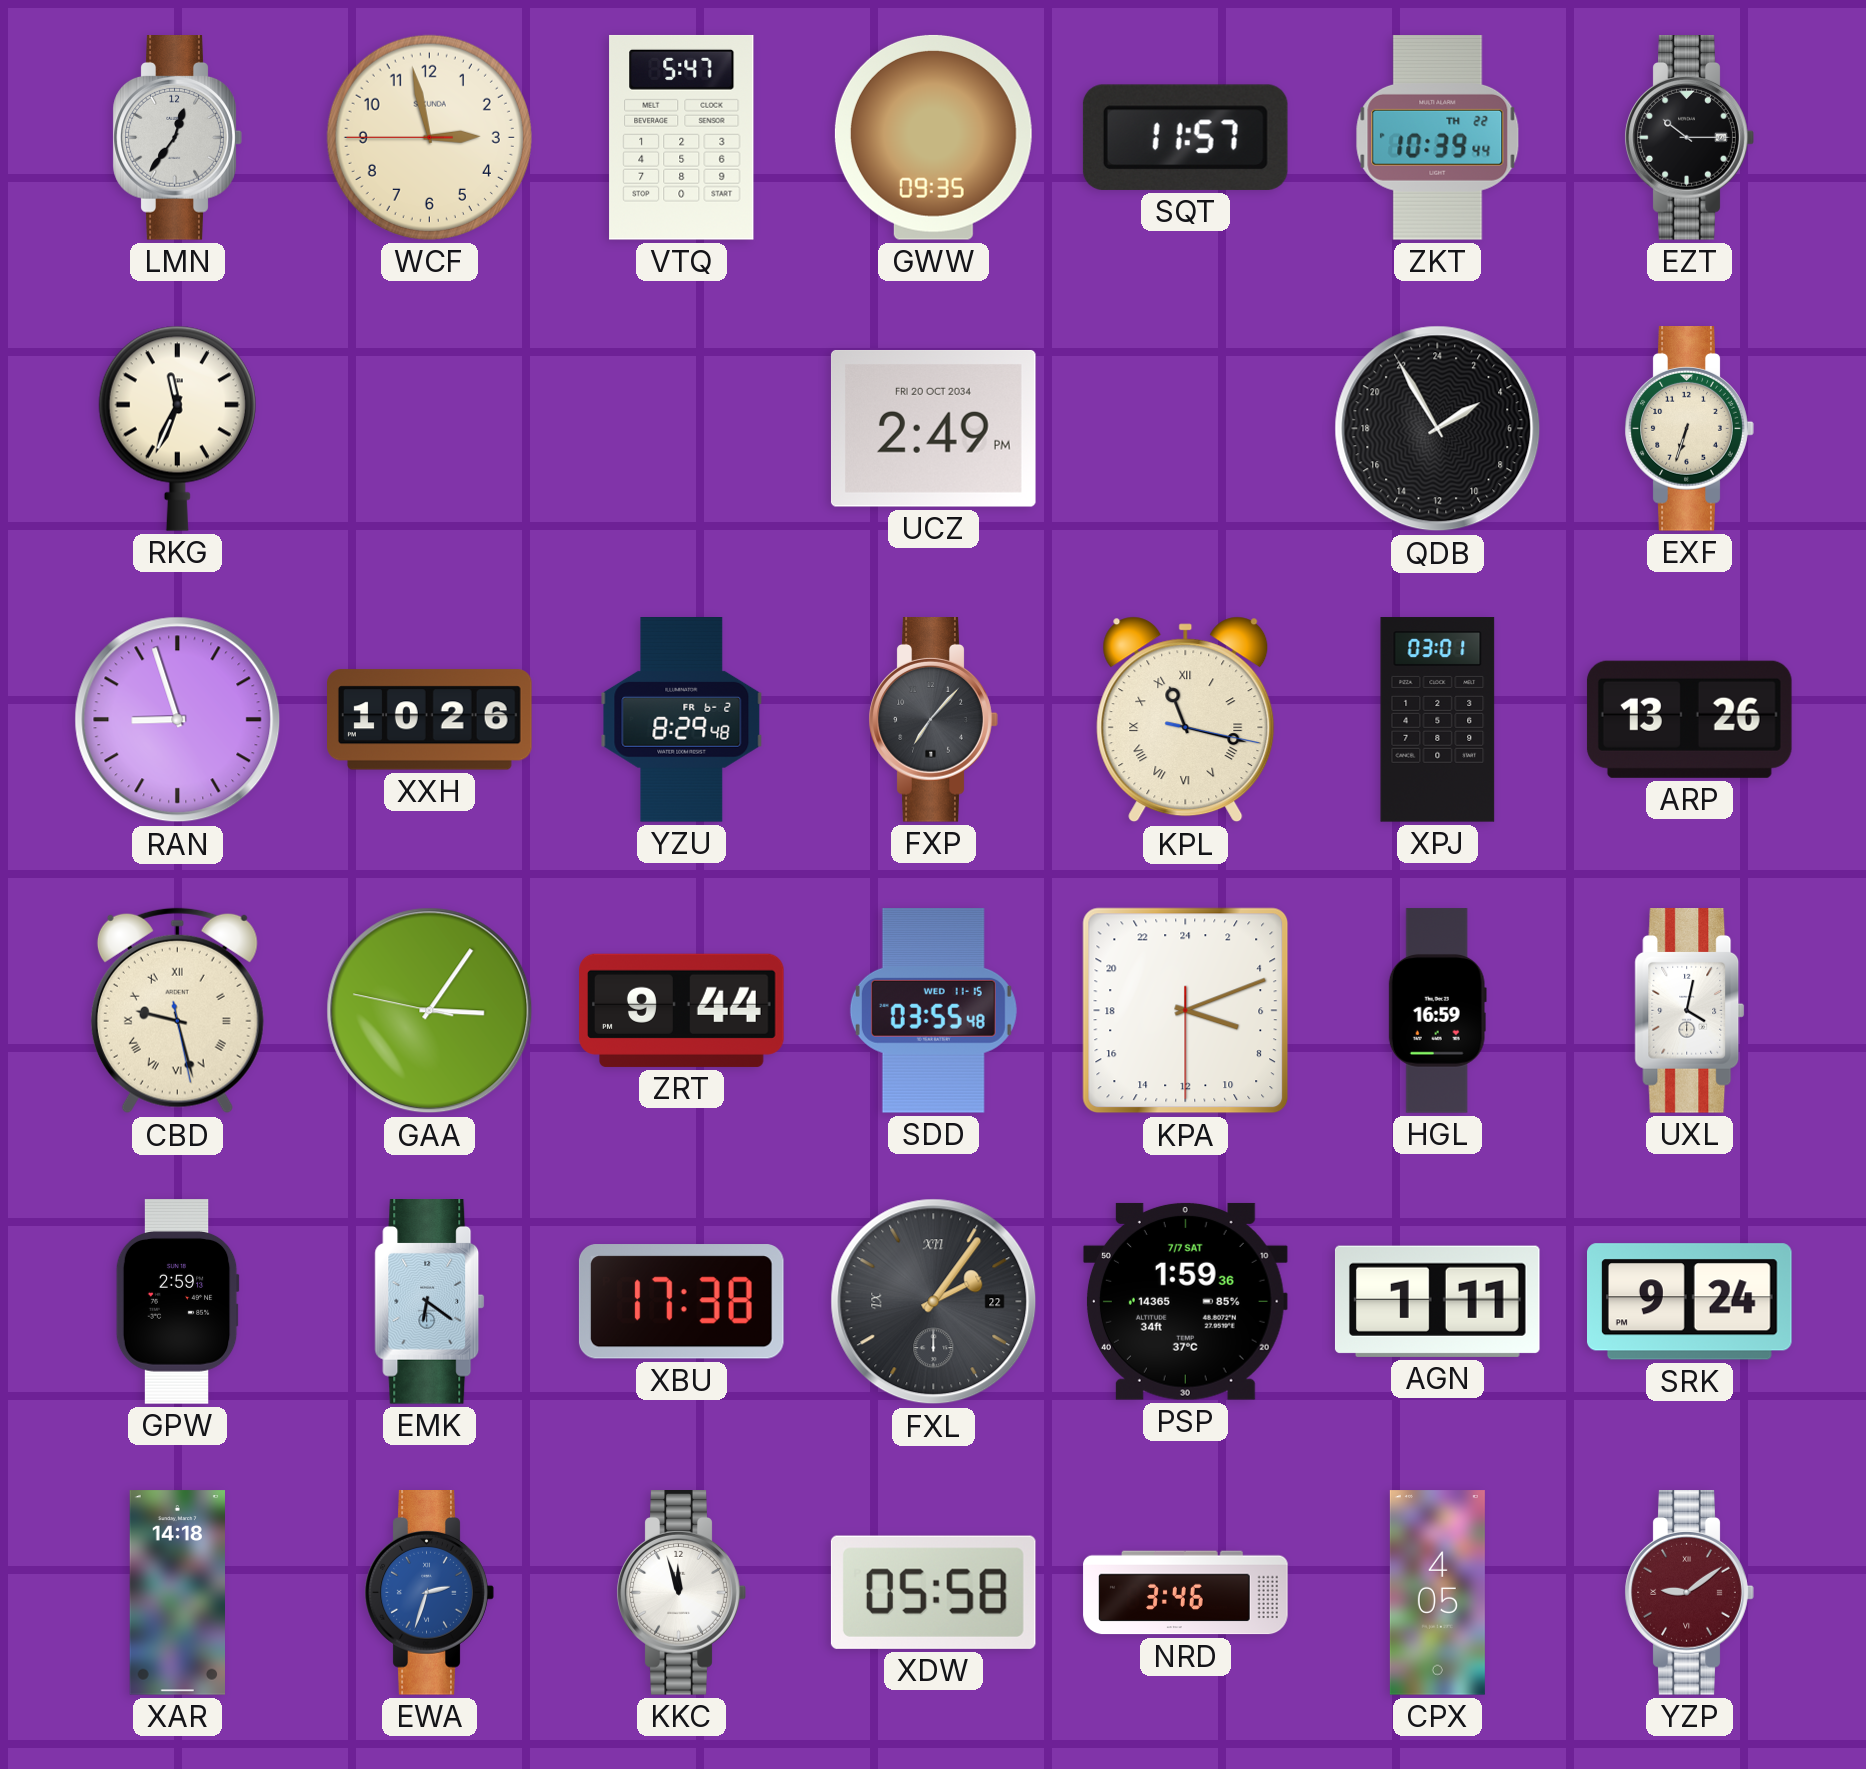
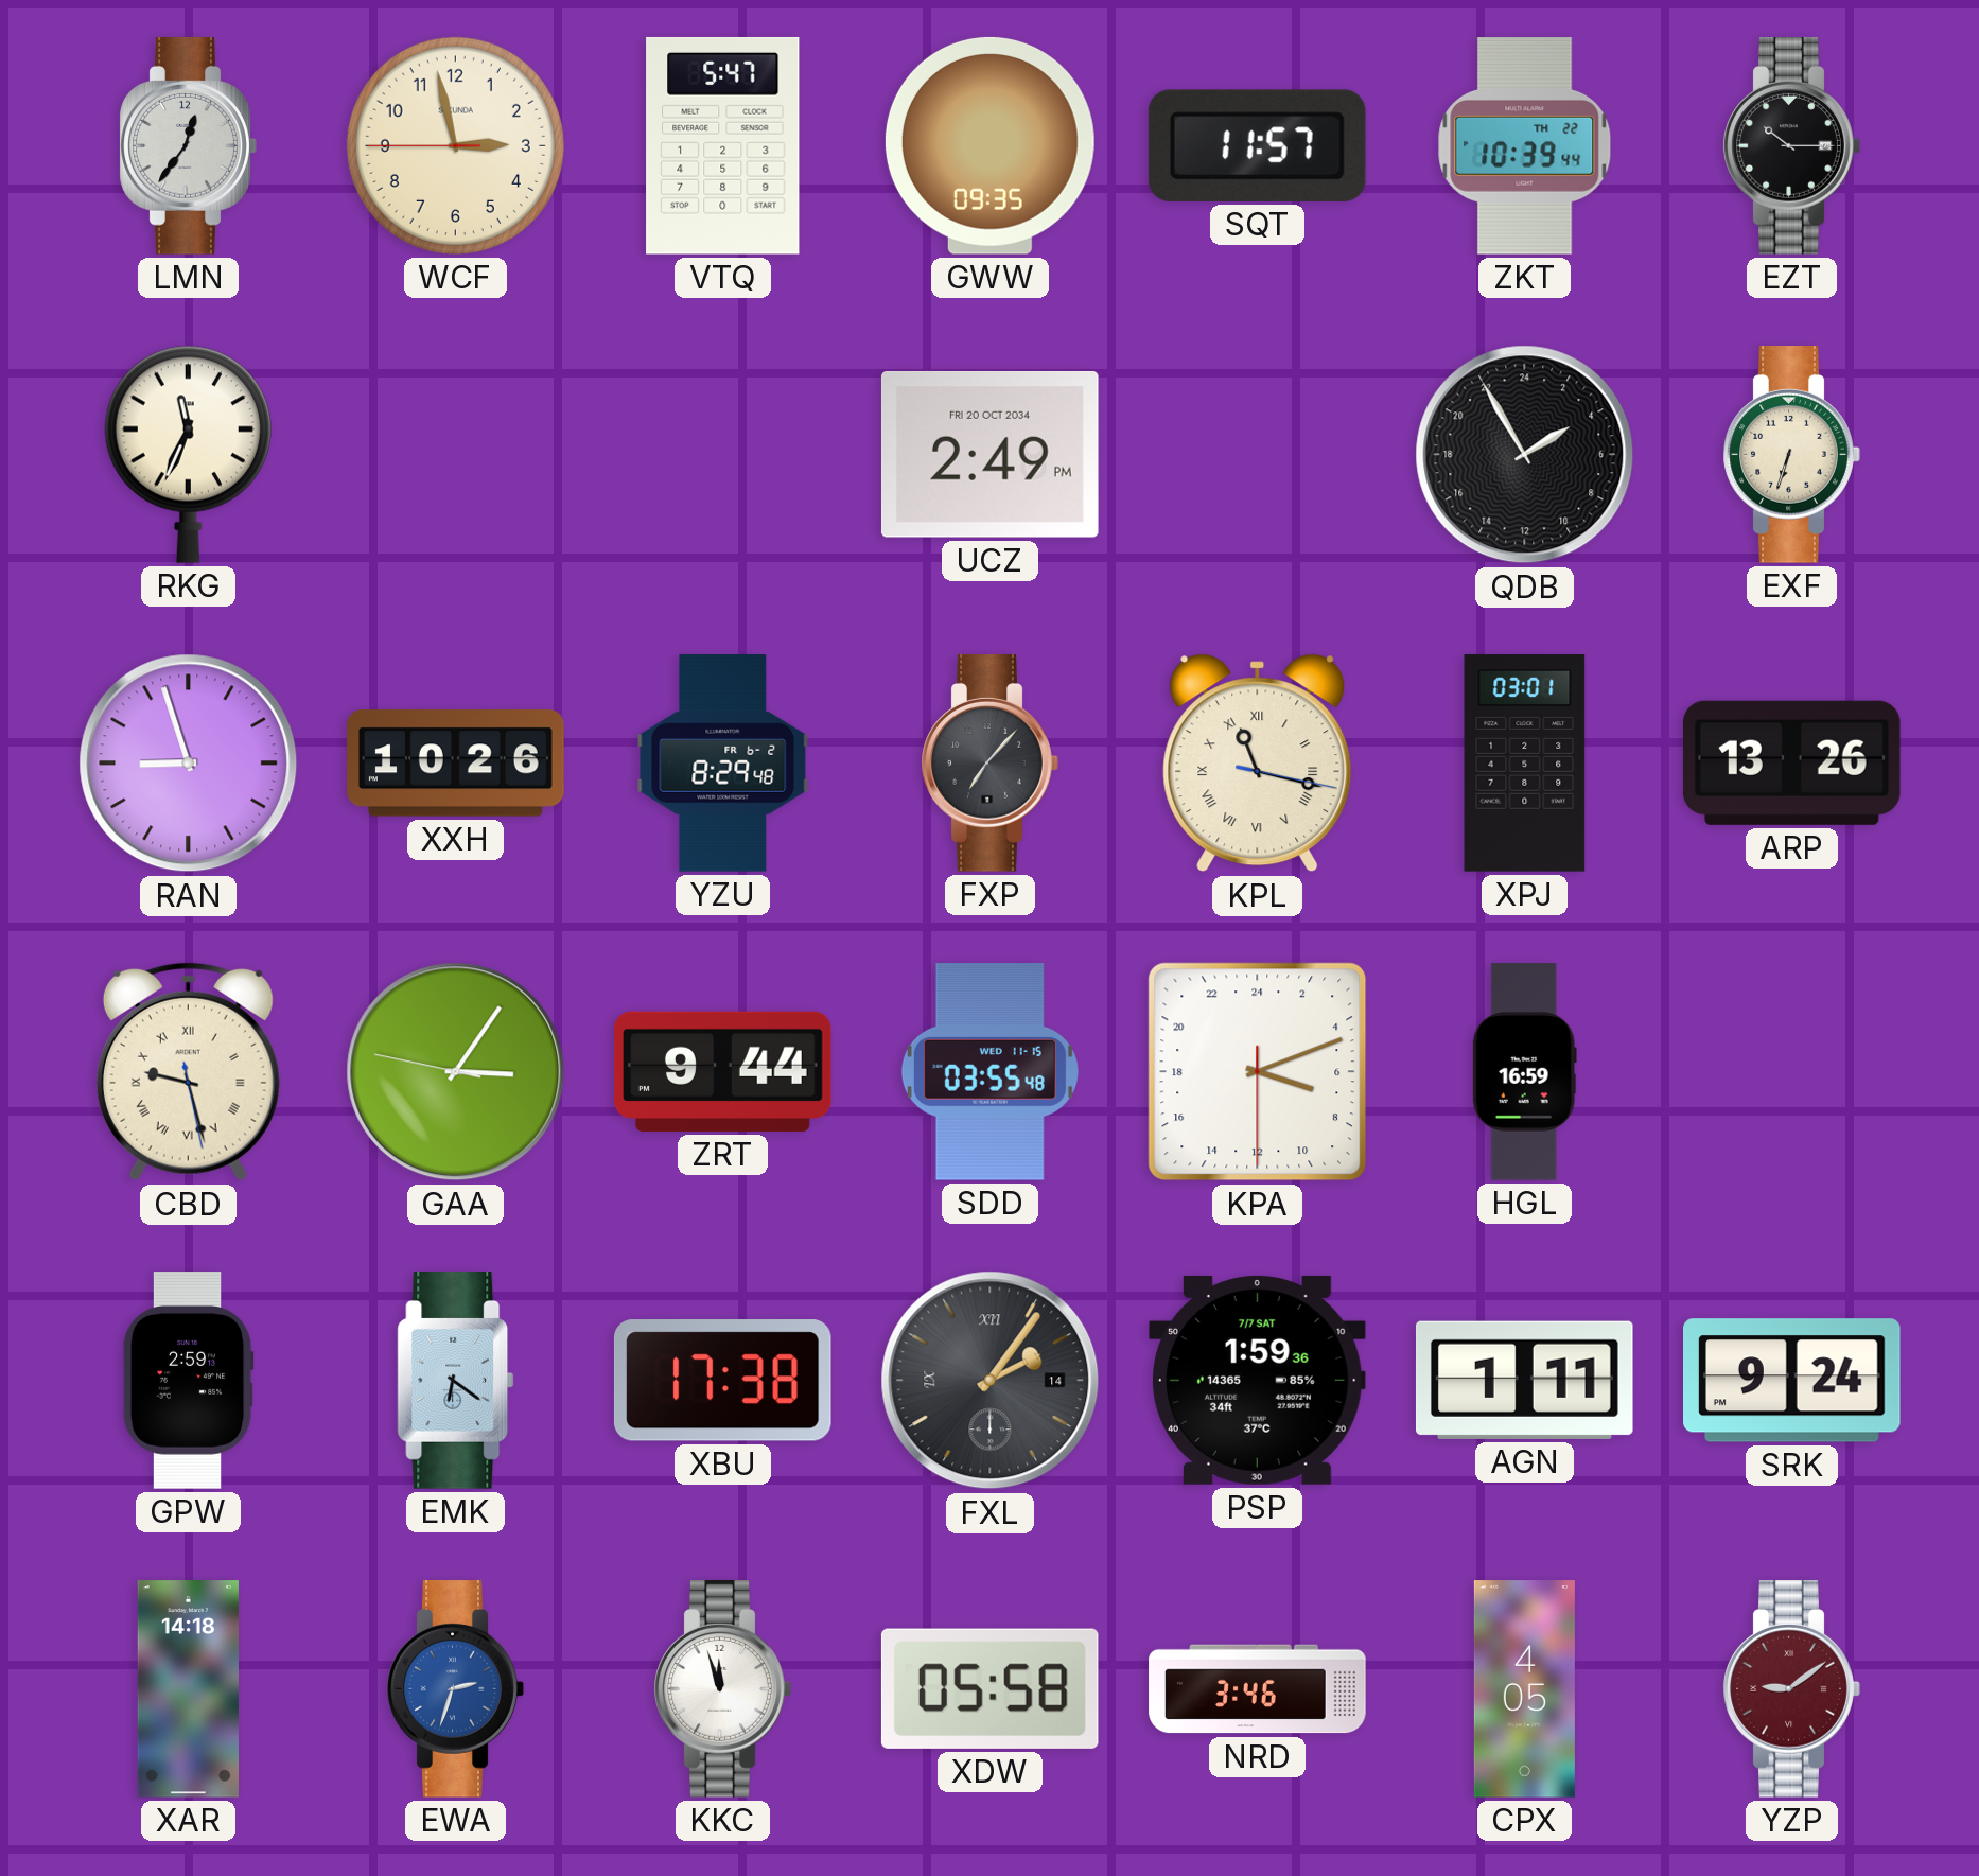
UXL: 4:02 -> none (1690, 1011)
FXL date: 22 -> 14 (991, 1381)
